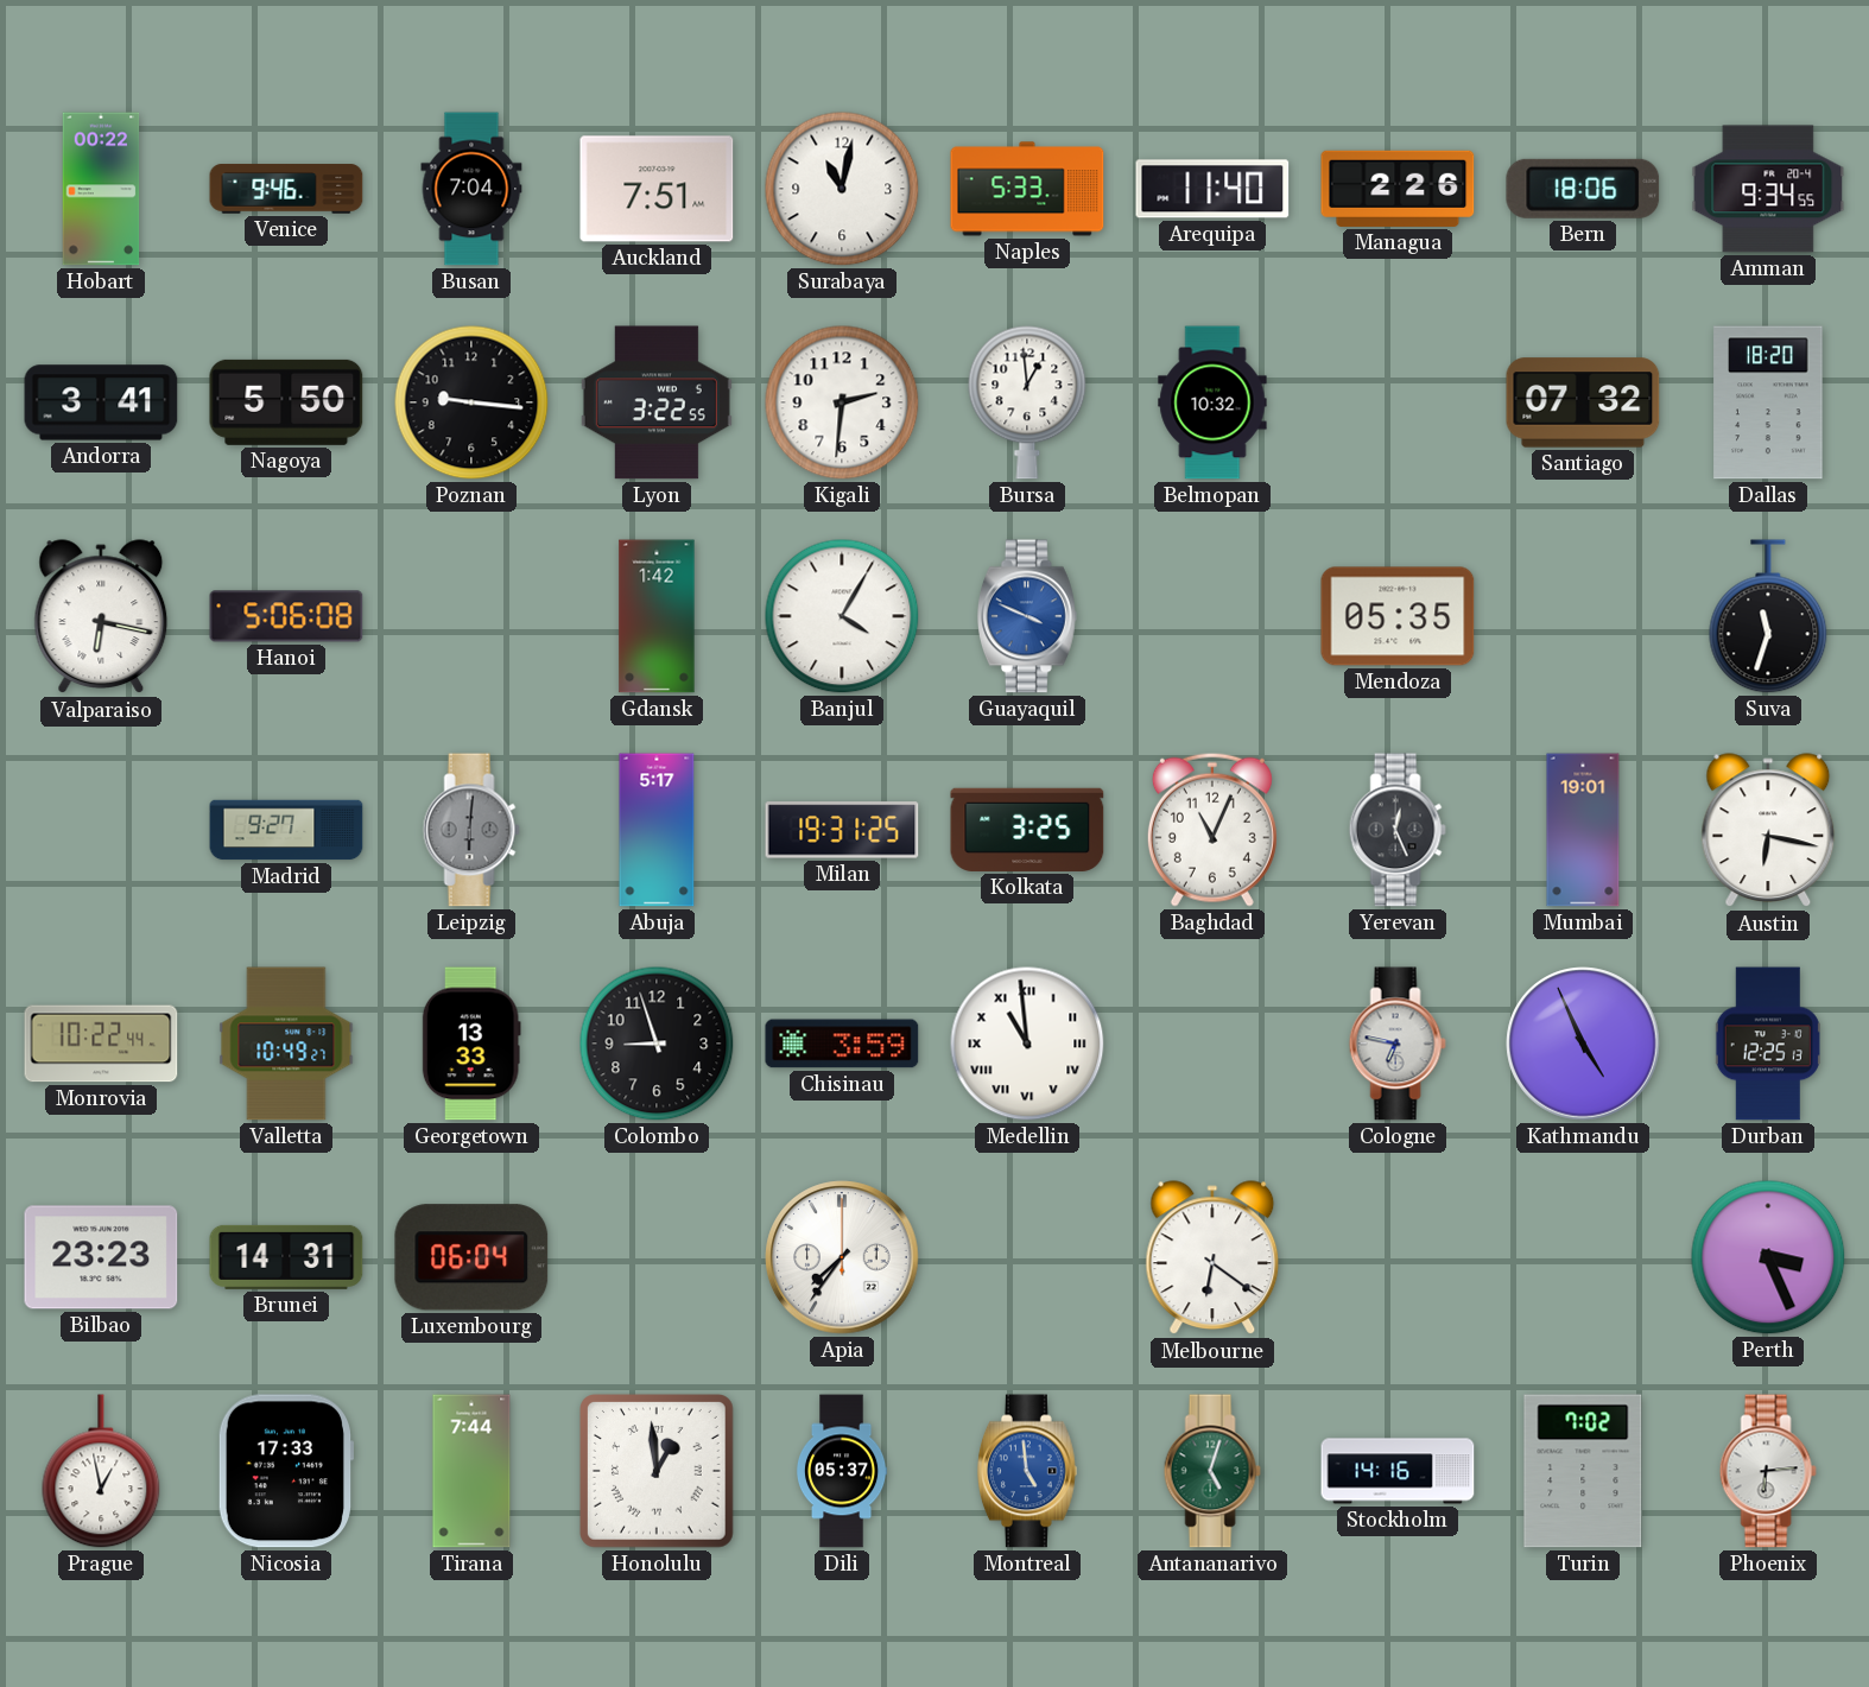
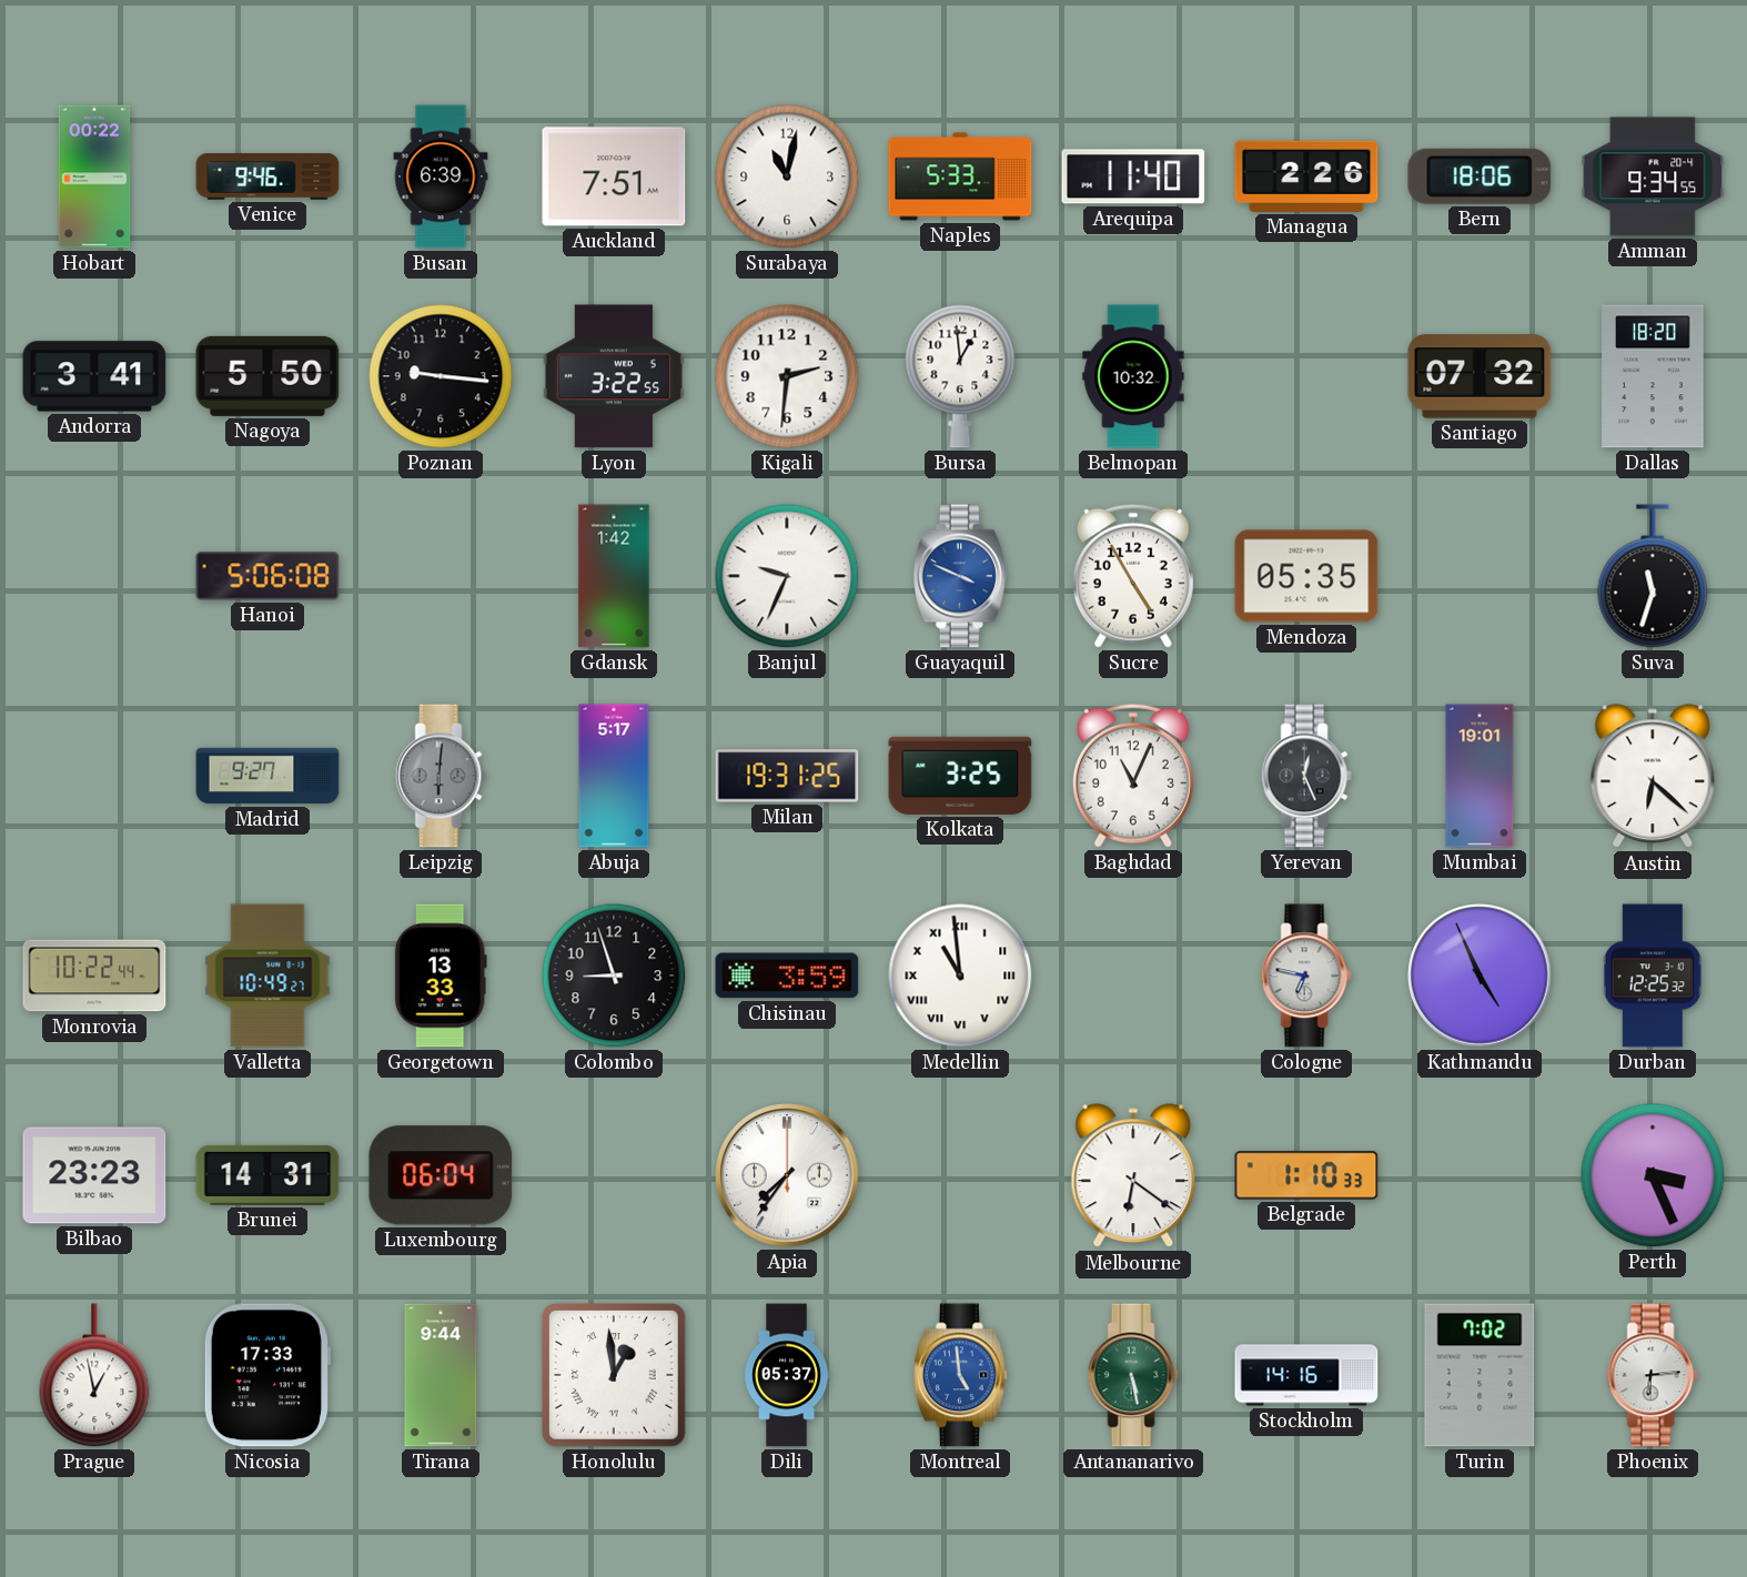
Busan: 7:04 -> 6:39 (441, 176)
Valparaiso: 6:17 -> none (101, 617)
Banjul: 4:05 -> 9:34 (787, 576)
Sucre: none -> 4:55 (1133, 576)
Austin: 6:17 -> 6:22 (1653, 777)
Durban: 12:25:13 -> 12:25:32 (1653, 975)
Belgrade: none -> 1:10 (1306, 1175)
Tirana: 7:44 -> 9:44 (441, 1375)
Antananarivo: 5:03 -> 5:28 (1133, 1375)
